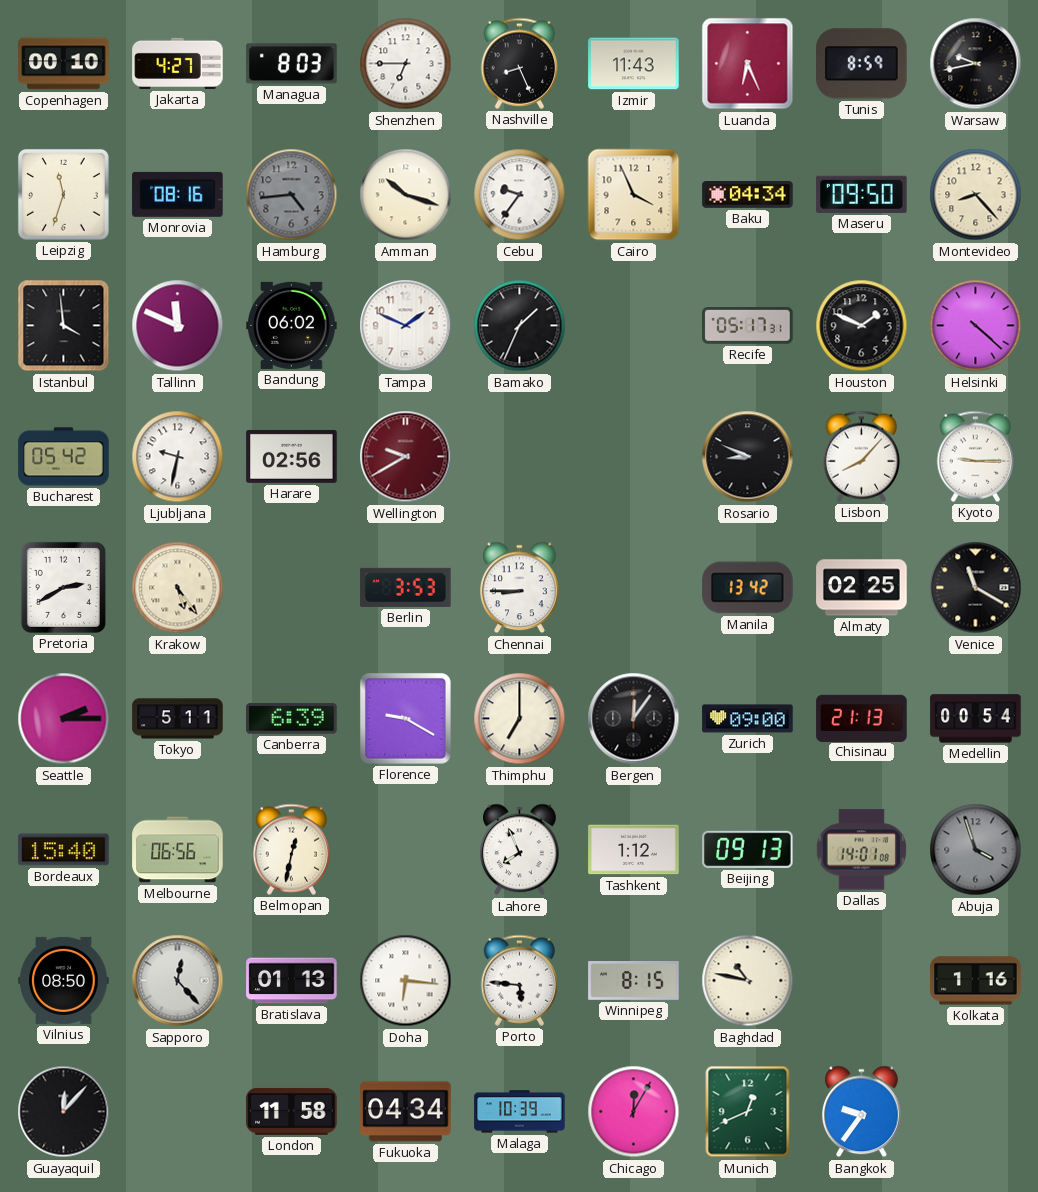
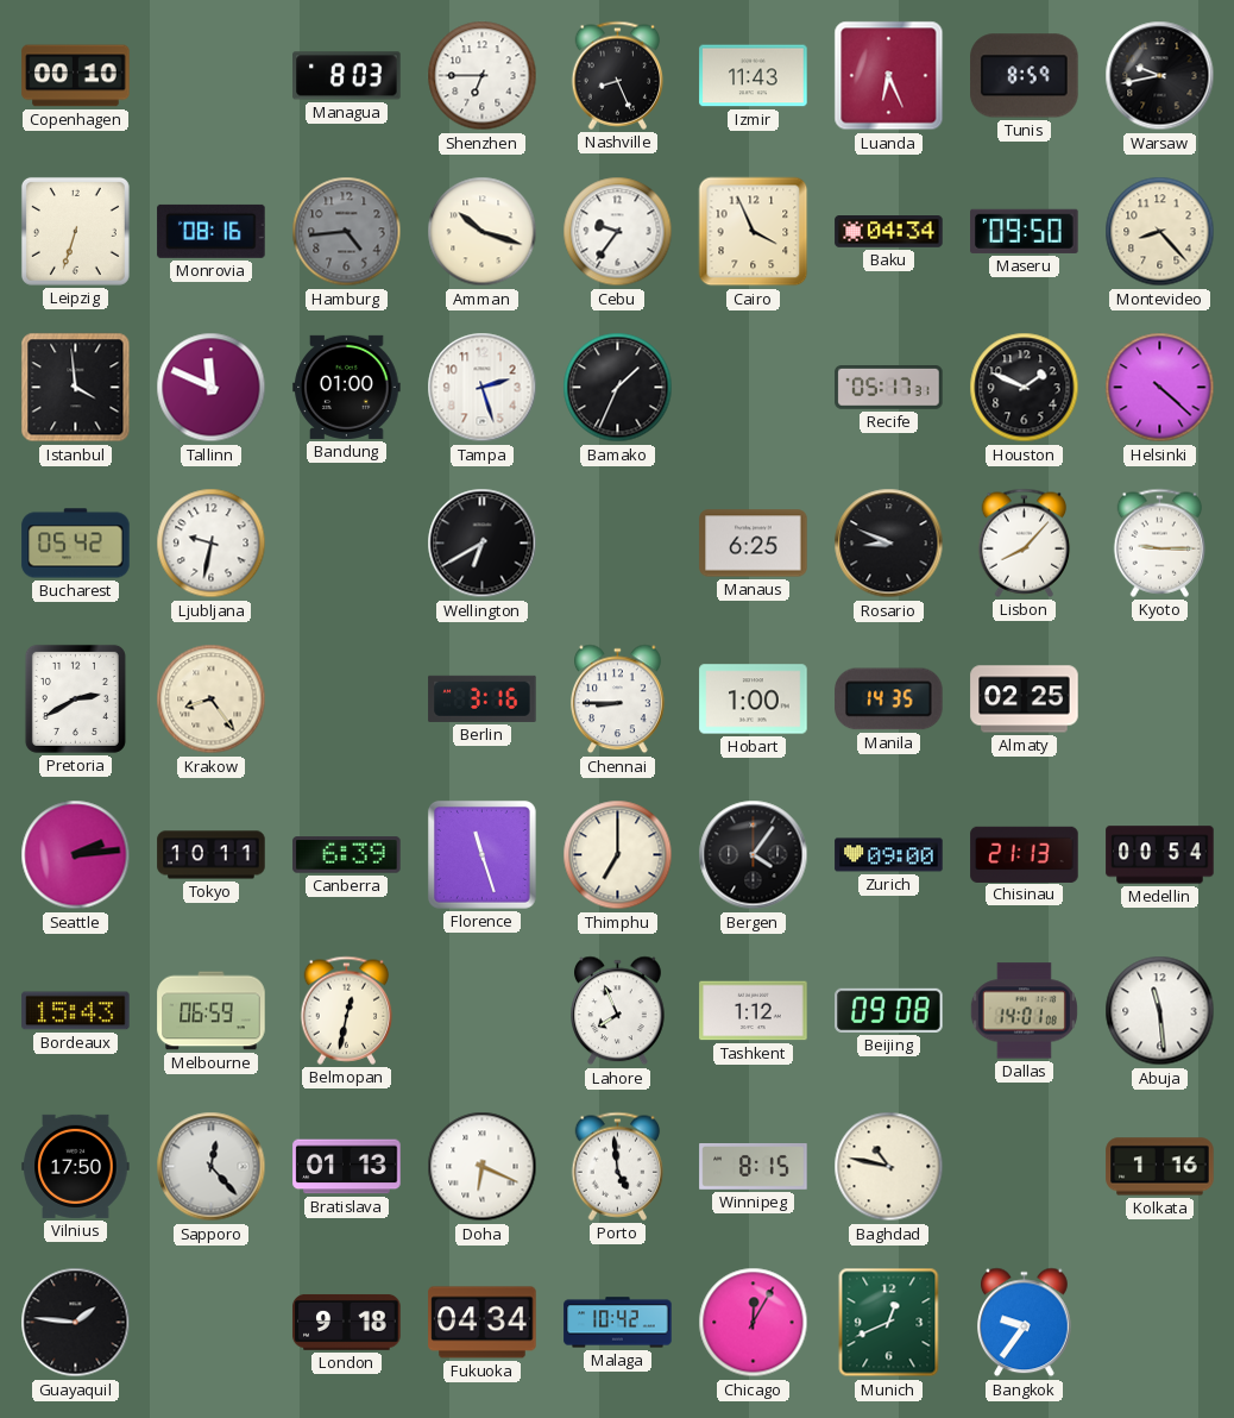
Jakarta: 4:27 -> none (178, 63)
Leipzig: 11:33 -> 6:33 (75, 231)
Bandung: 06:02 -> 01:00 (347, 387)
Tampa: 1:49 -> 2:27 (483, 388)
Harare: 02:56 -> none (292, 456)
Wellington: 9:40 -> 6:40 (483, 544)
Wellington dial: burgundy -> black (483, 544)
Manaus: none -> 6:25 (754, 544)
Krakow: 5:24 -> 8:24 (212, 699)
Berlin: 3:53 -> 3:16 (483, 698)
Hobart: none -> 1:00 (754, 699)
Manila: 13:42 -> 14:35 (889, 699)
Venice: 11:20 -> none (976, 588)
Seattle: 2:15 -> 2:14 (76, 855)
Tokyo: 5:11 -> 10:11 (212, 855)
Florence: 9:20 -> 11:27 (481, 854)
Bergen: 12:06 -> 4:06 (754, 855)
Bordeaux: 15:40 -> 15:43 (76, 1011)
Melbourne: 06:56 -> 06:59 (212, 1011)
Beijing: 09:13 -> 09:08 (889, 1010)
Abuja: 3:57 -> 11:29 (1160, 1011)
Abuja dial: grey -> white (1160, 1011)
Vilnius: 08:50 -> 17:50 (76, 1166)
Doha: 6:16 -> 6:19 (483, 1167)
Porto: 5:46 -> 4:59 (618, 1166)
Guayaquil: 12:07 -> 1:46 (76, 1323)
London: 11:58 -> 9:18 (347, 1322)
Malaga: 10:39 -> 10:42 (618, 1323)
